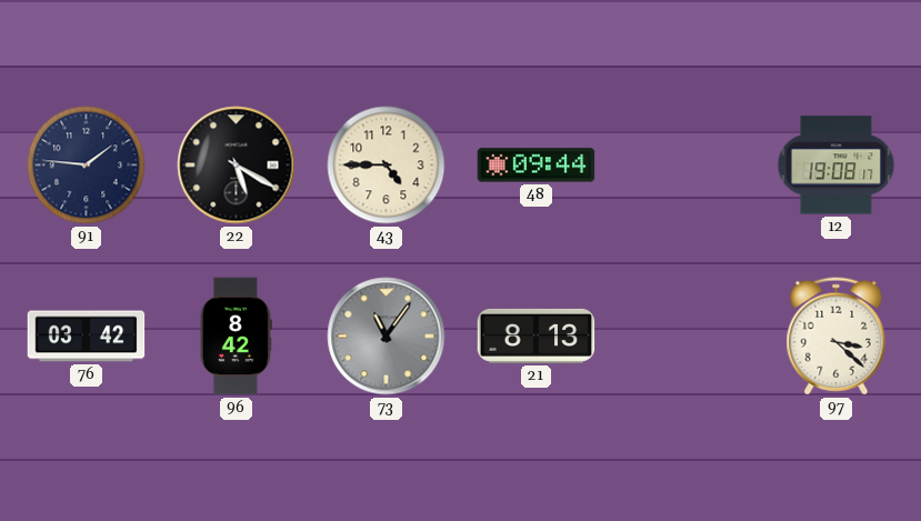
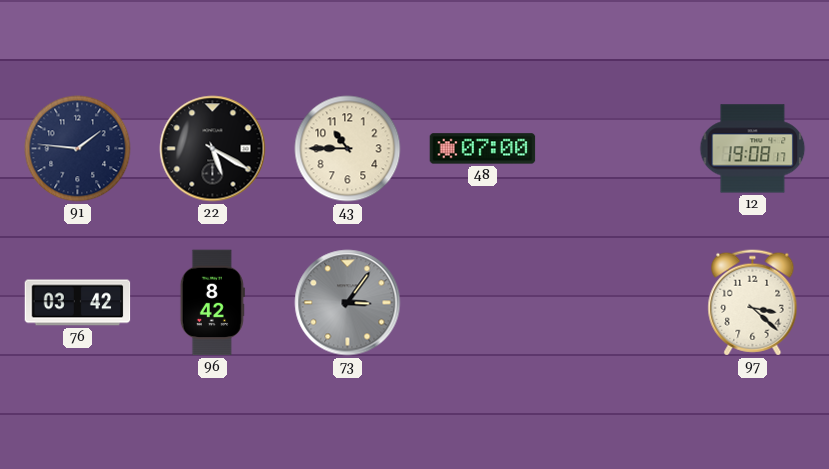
43: 4:45 -> 10:45 (348, 149)
48: 09:44 -> 07:00 (483, 149)
73: 11:06 -> 3:06 (348, 303)
21: 8:13 -> none (537, 335)
